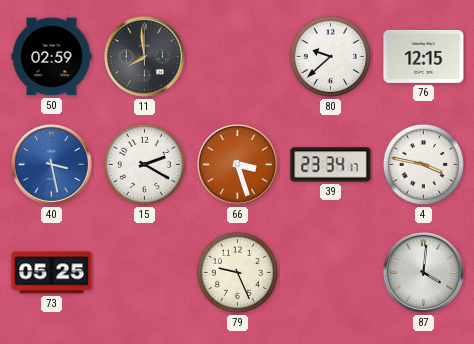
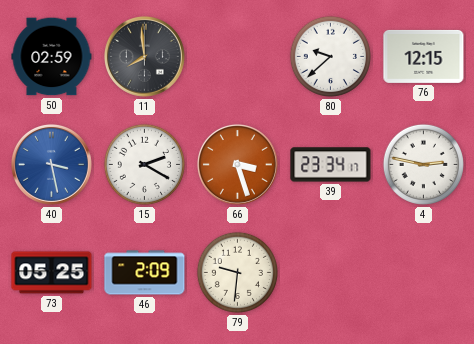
4: 3:47 -> 2:47 (423, 164)
46: none -> 2:09 (145, 273)
79: 9:26 -> 9:31 (237, 272)
87: 4:01 -> none (423, 272)
